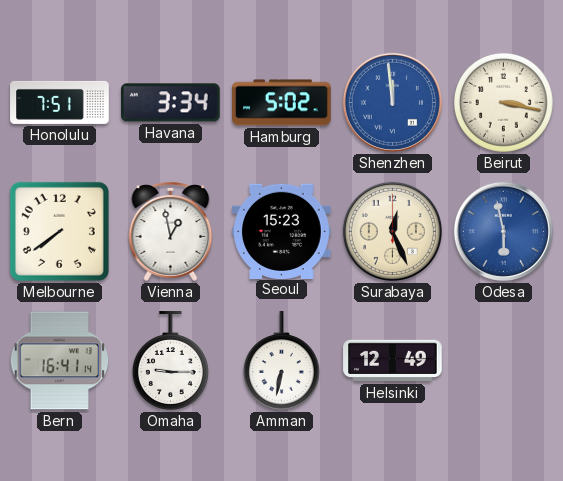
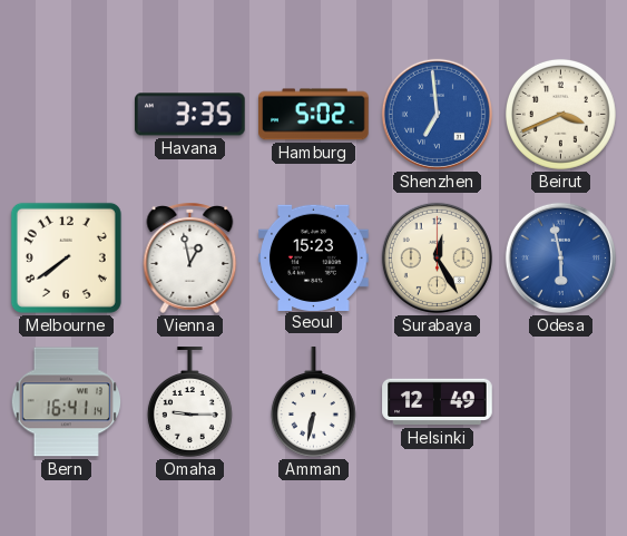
Honolulu: 7:51 -> none (60, 102)
Havana: 3:34 -> 3:35 (190, 115)
Shenzhen: 11:59 -> 6:59 (437, 114)
Beirut: 3:17 -> 3:41 (560, 114)
Surabaya: 12:26 -> 12:25 (437, 257)
